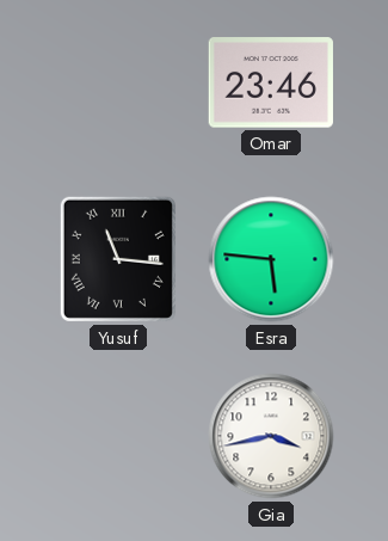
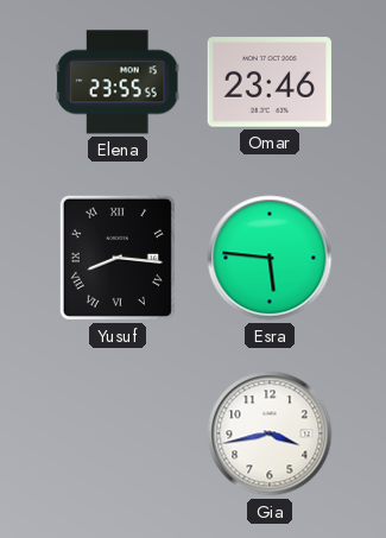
Elena: none -> 23:55 (118, 82)
Yusuf: 11:16 -> 8:16 (118, 258)
